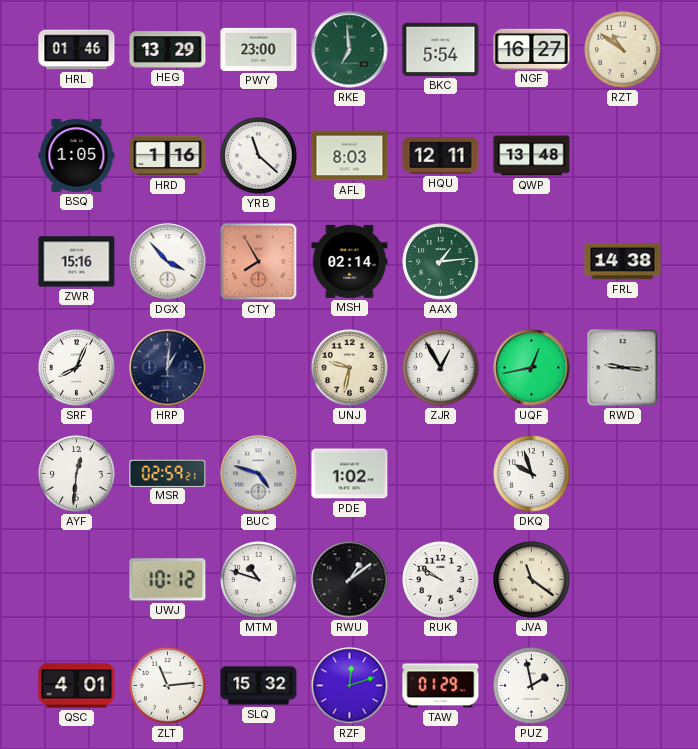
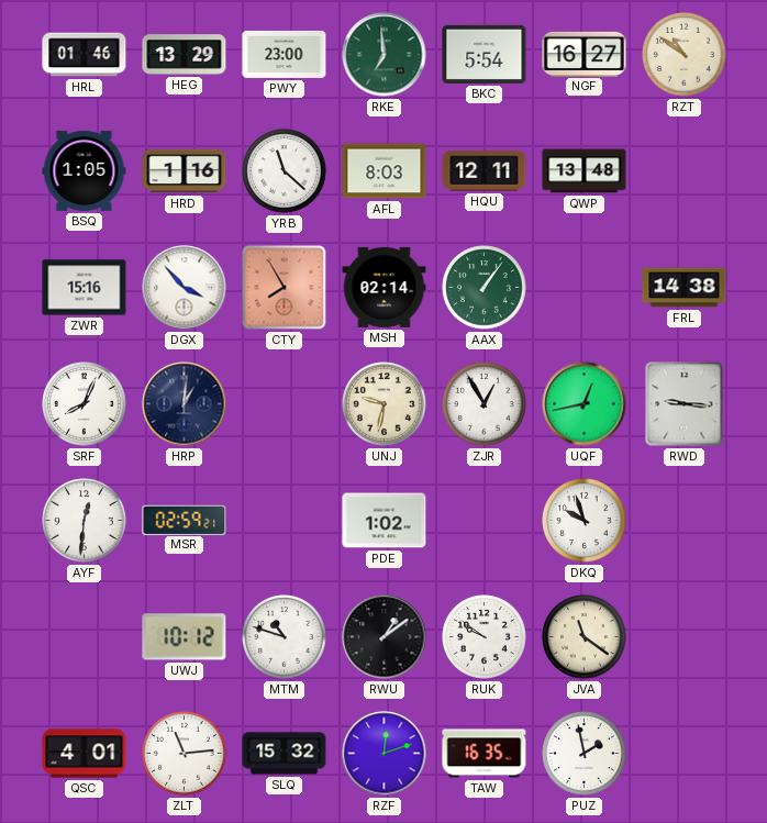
AAX: 1:14 -> 1:06 (485, 288)
BUC: 4:48 -> none (259, 474)
TAW: 01:29 -> 16:35 (485, 754)
